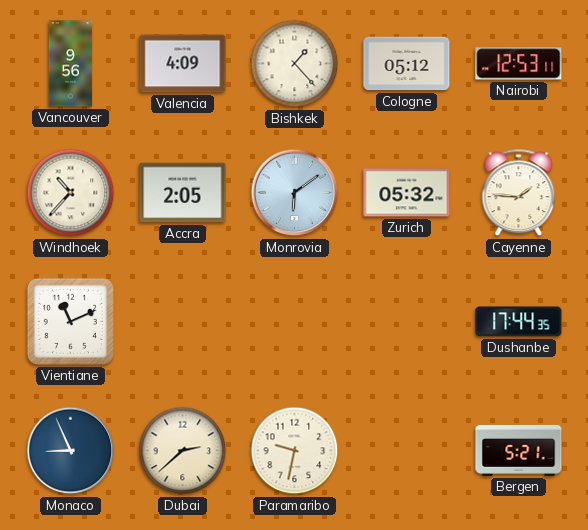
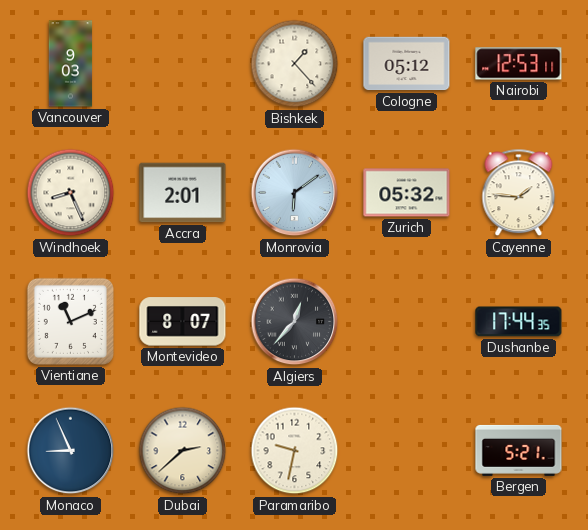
Vancouver: 9:56 -> 9:03 (71, 64)
Valencia: 4:09 -> none (183, 64)
Windhoek: 10:37 -> 8:26 (71, 193)
Accra: 2:05 -> 2:01 (183, 193)
Montevideo: none -> 8:07 (183, 322)
Algiers: none -> 12:37 (295, 322)
